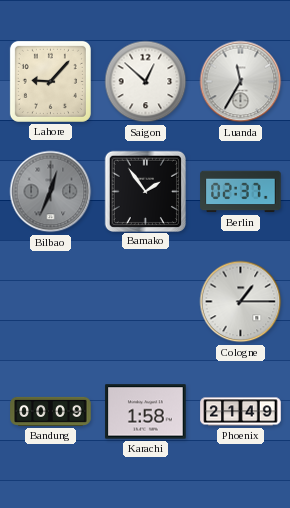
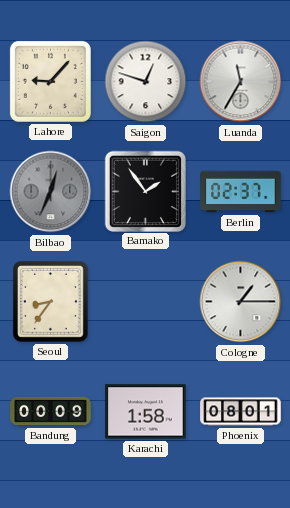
Saigon: 12:52 -> 12:48 (146, 82)
Seoul: none -> 8:36 (50, 301)
Phoenix: 21:49 -> 08:01 (241, 412)
